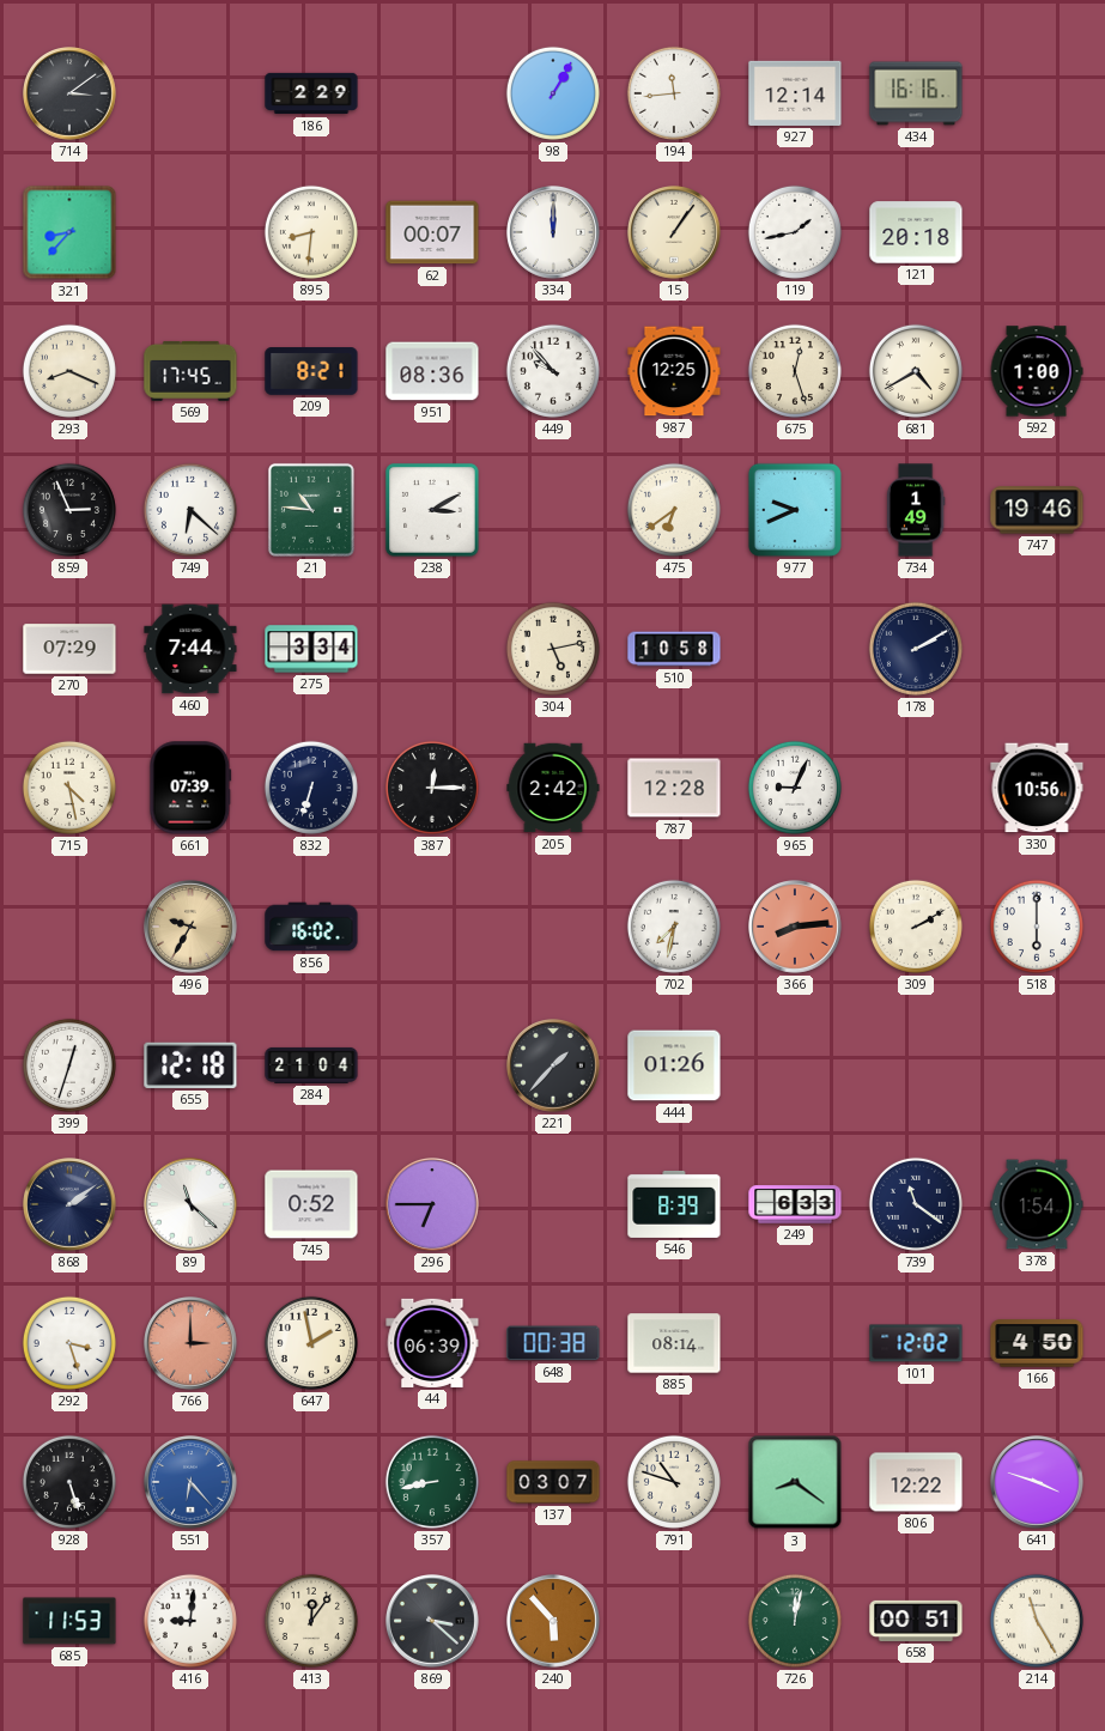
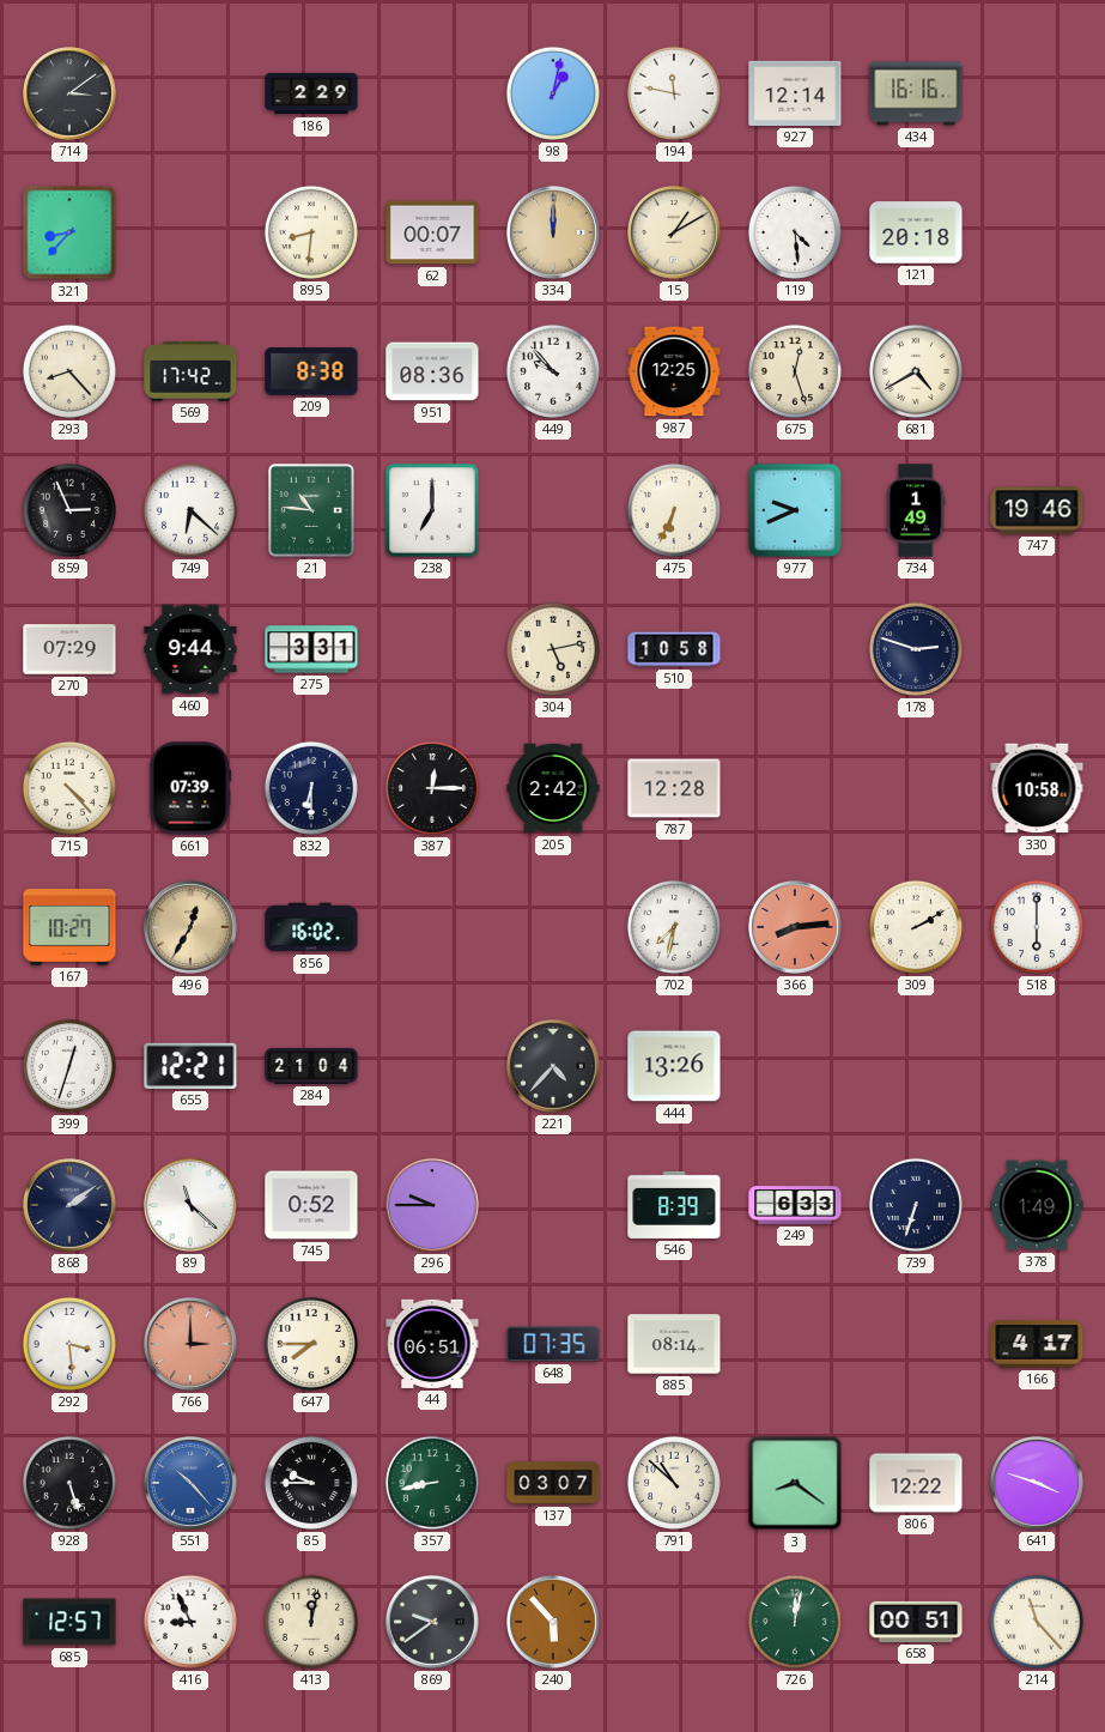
98: 1:05 -> 1:02 (553, 93)
194: 11:44 -> 11:47 (674, 93)
334 dial: white -> champagne (554, 234)
15: 1:06 -> 1:10 (675, 234)
119: 1:43 -> 4:29 (795, 232)
293: 8:19 -> 8:23 (69, 371)
569: 17:45 -> 17:42 (190, 371)
209: 8:21 -> 8:38 (311, 371)
592: 1:00 -> none (1037, 371)
238: 3:10 -> 7:00 (432, 510)
475: 6:39 -> 6:34 (674, 510)
460: 7:44 -> 9:44 (190, 649)
275: 3:34 -> 3:31 (311, 649)
178: 2:10 -> 2:48 (916, 649)
715: 4:28 -> 4:23 (69, 788)
832: 6:33 -> 6:30 (311, 788)
965: 9:04 -> none (795, 788)
330: 10:56 -> 10:58 (1037, 788)
167: none -> 10:27 (69, 928)
496: 9:35 -> 12:35 (192, 928)
655: 12:18 -> 12:21 (190, 1066)
221: 1:37 -> 4:37 (554, 1067)
444: 01:26 -> 13:26 (674, 1066)
296: 6:45 -> 9:45 (433, 1206)
739: 11:21 -> 6:33 (916, 1205)
378: 1:54 -> 1:49 (1037, 1205)
292: 3:27 -> 3:29 (69, 1344)
647: 1:58 -> 7:45 (311, 1344)
44: 06:39 -> 06:51 (432, 1344)
648: 00:38 -> 07:35 (553, 1344)
101: 12:02 -> none (916, 1343)
166: 4:50 -> 4:17 (1037, 1344)
551: 6:23 -> 10:23 (192, 1484)
85: none -> 9:45 (311, 1483)
791: 10:48 -> 10:52 (674, 1483)
685: 11:53 -> 12:57 (69, 1622)
416: 9:01 -> 8:56 (190, 1622)
413: 12:06 -> 12:02 (311, 1622)
869: 3:22 -> 9:39 (433, 1623)
214: 11:25 -> 11:23 (1037, 1622)
